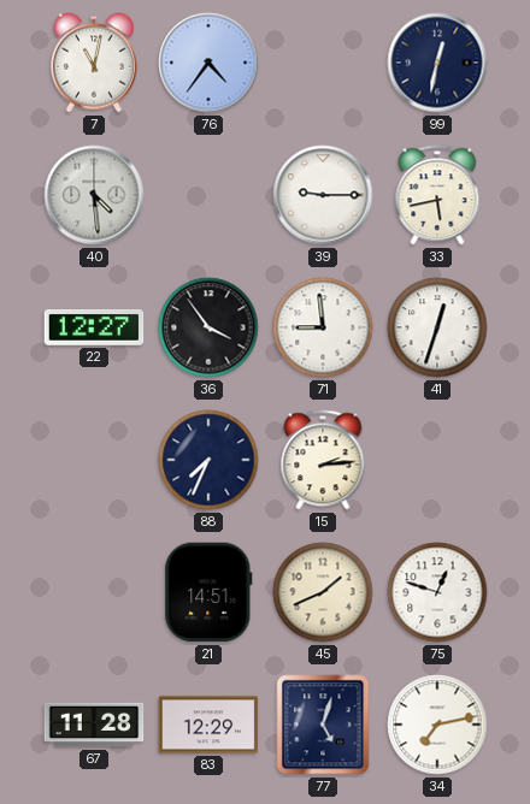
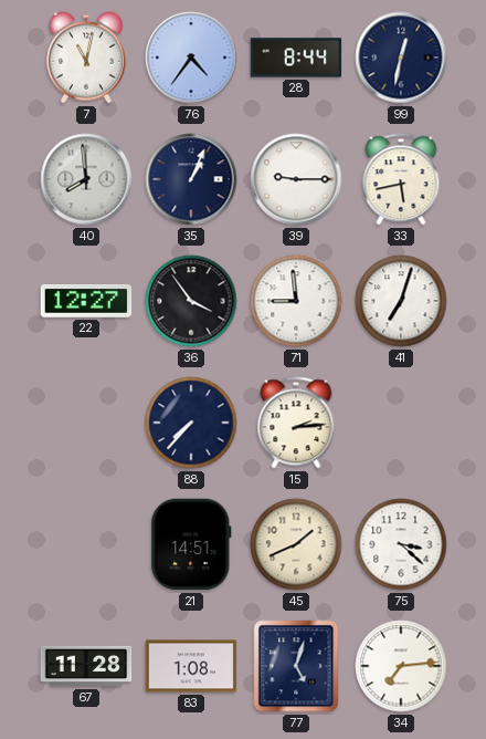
28: none -> 8:44 (296, 58)
40: 4:29 -> 7:59 (86, 179)
35: none -> 1:04 (191, 179)
41: 12:33 -> 7:03 (401, 301)
88: 7:34 -> 7:37 (191, 423)
75: 12:48 -> 3:22 (401, 544)
83: 12:29 -> 1:08 (191, 666)
34: 7:13 -> 7:14 (401, 666)
